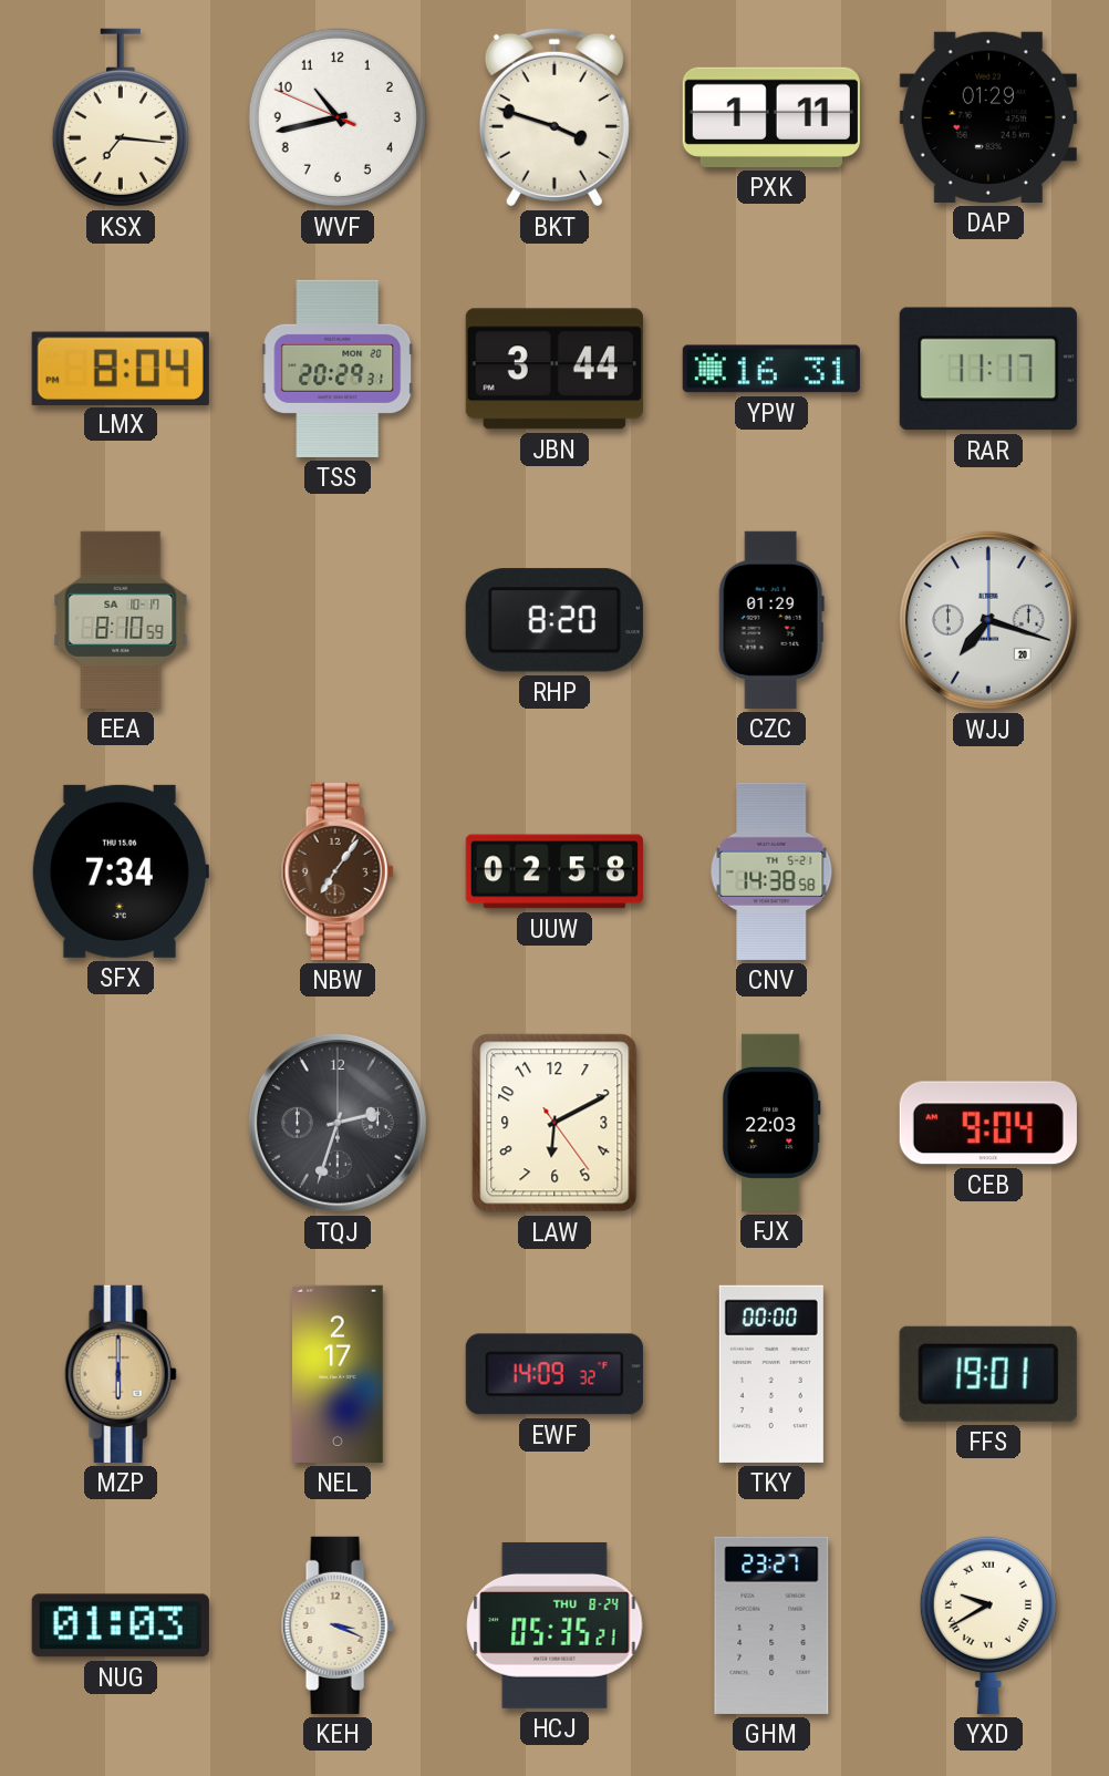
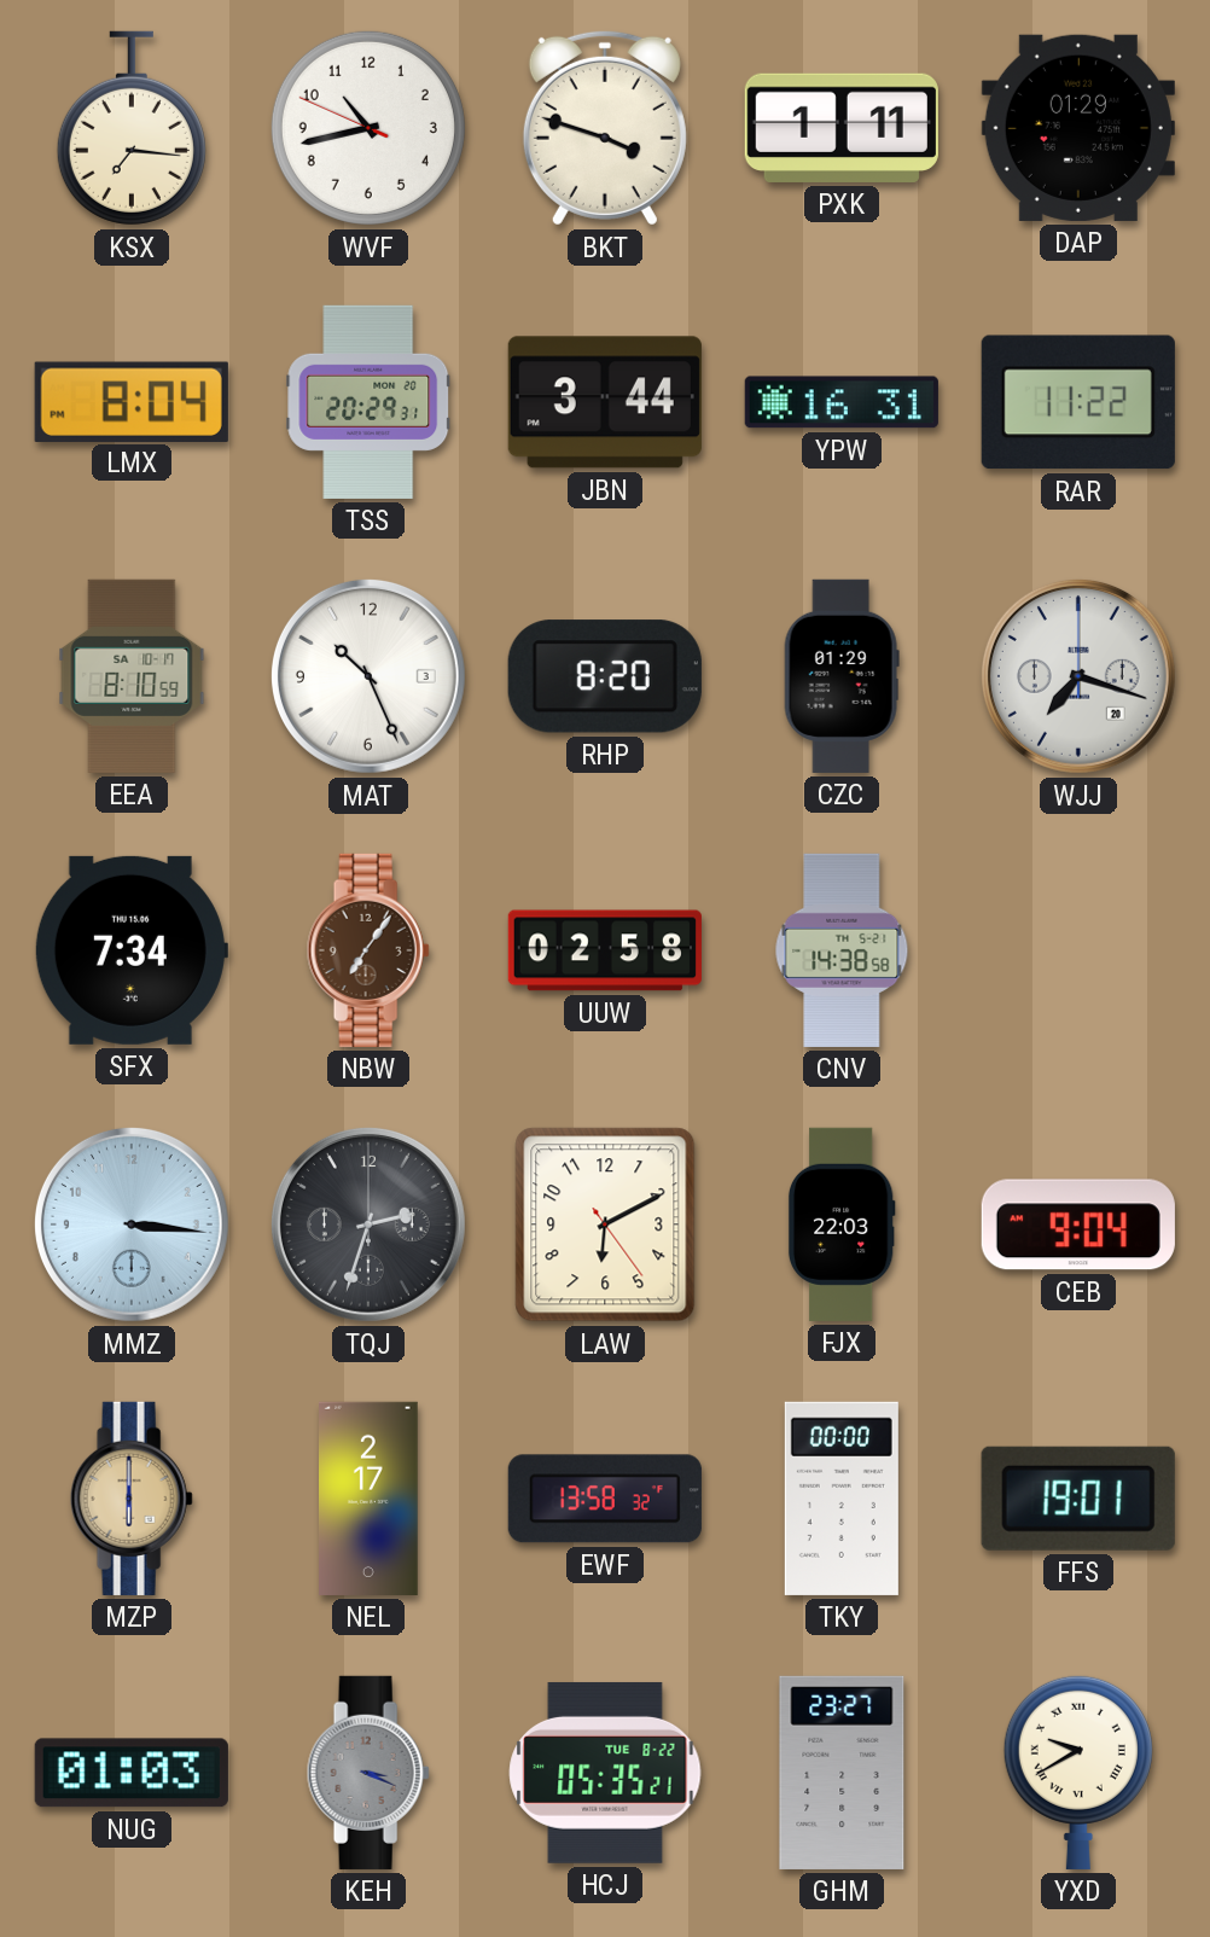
RAR: 11:17 -> 11:22 (1078, 402)
MAT: none -> 10:26 (368, 676)
MMZ: none -> 3:16 (132, 1225)
EWF: 14:09 -> 13:58 (605, 1499)
KEH dial: cream -> grey (368, 1773)
HCJ date: THU 8-24 -> TUE 8-22 (605, 1773)
